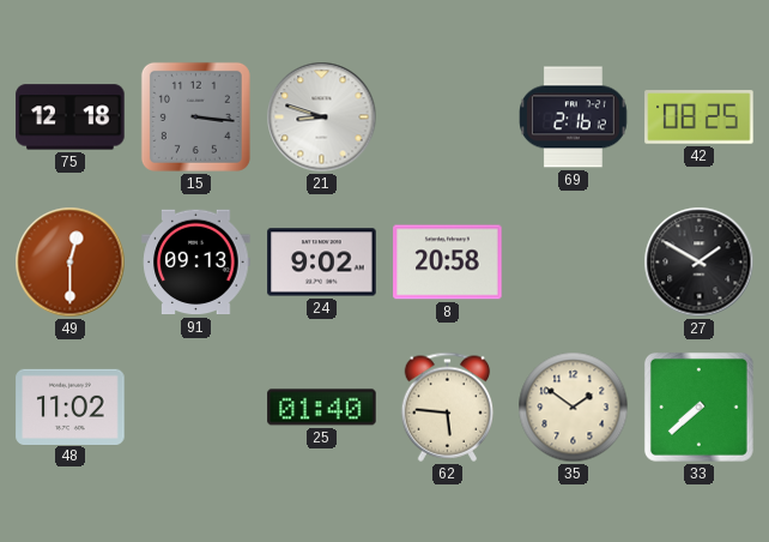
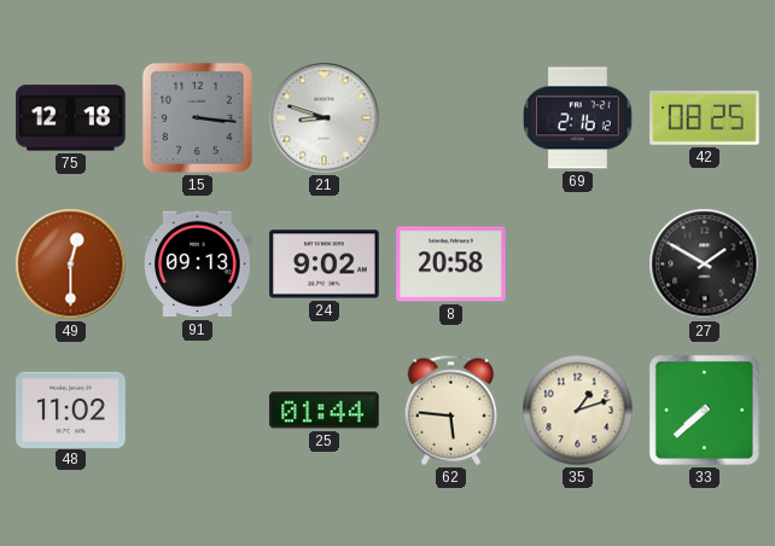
25: 01:40 -> 01:44 (325, 411)
35: 1:51 -> 1:12 (578, 411)
